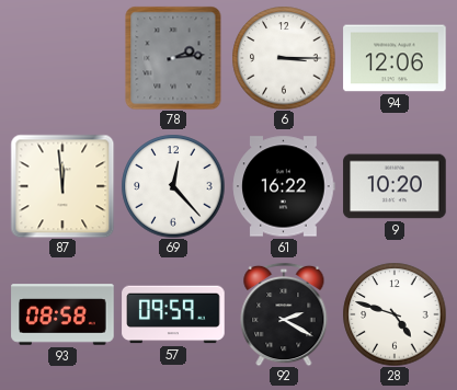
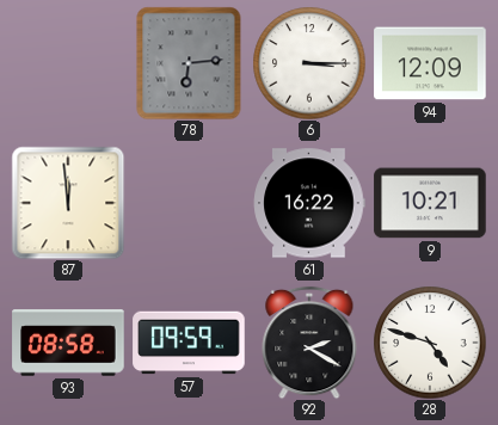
78: 2:14 -> 6:14 (189, 63)
94: 12:06 -> 12:09 (430, 63)
69: 12:23 -> none (173, 186)
9: 10:20 -> 10:21 (430, 203)
